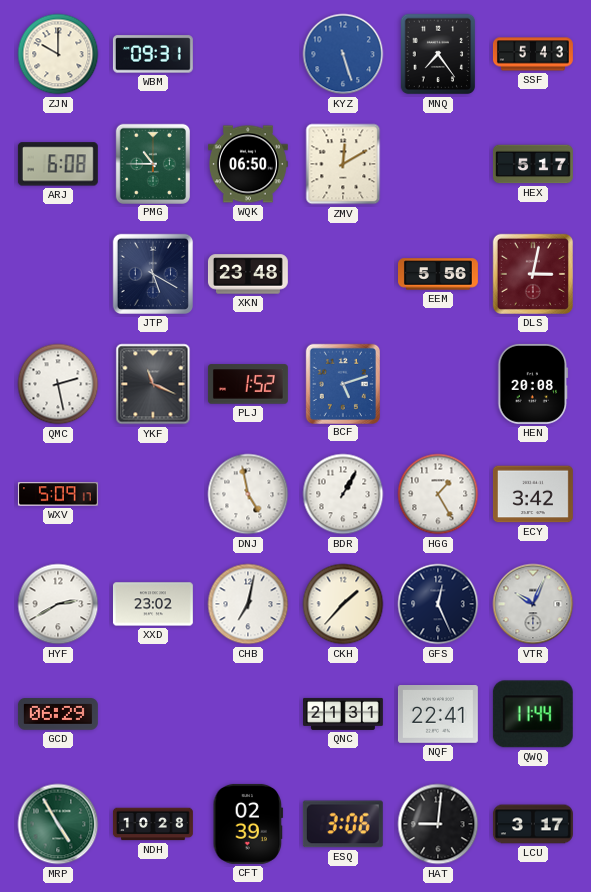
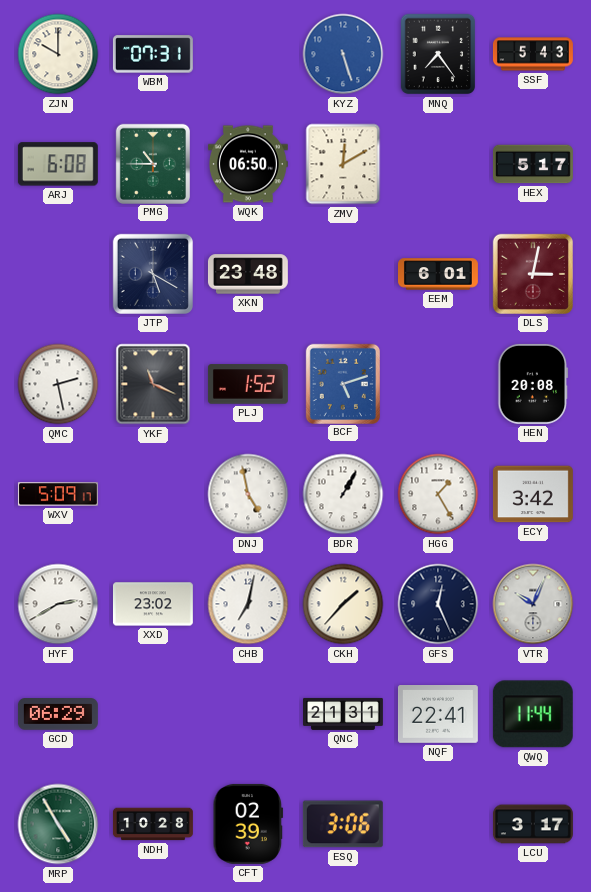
WBM: 09:31 -> 07:31 (153, 54)
EEM: 5:56 -> 6:01 (439, 274)
HAT: 9:01 -> none (438, 824)
